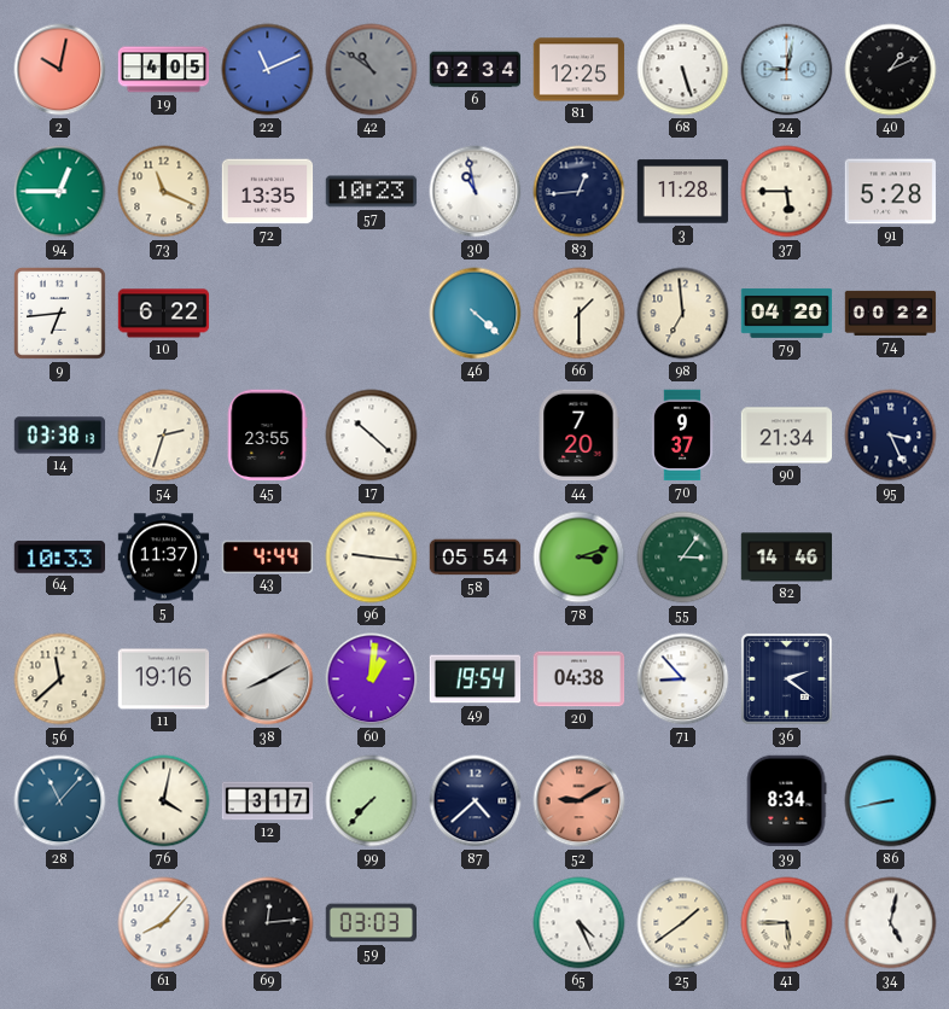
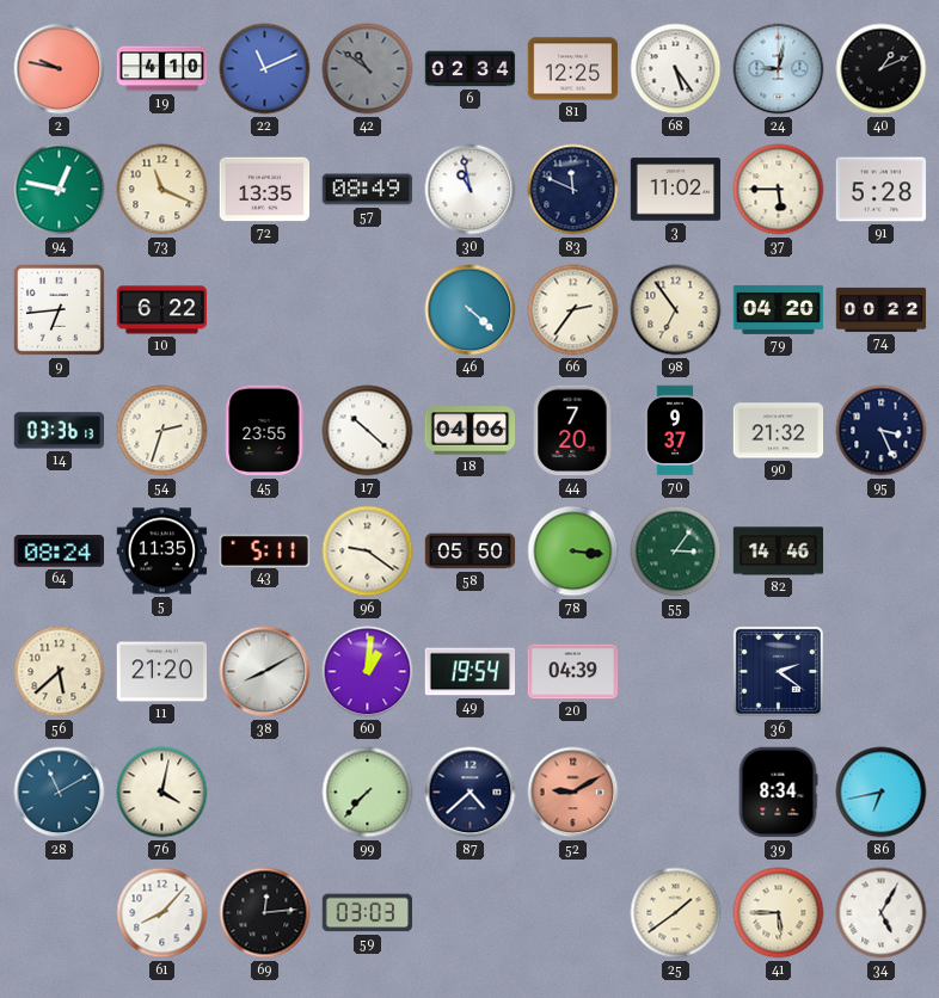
2: 10:02 -> 9:47 (60, 69)
19: 4:05 -> 4:10 (162, 69)
68: 5:27 -> 5:24 (676, 69)
94: 12:45 -> 12:47 (60, 190)
57: 10:23 -> 08:49 (368, 190)
83: 12:44 -> 11:49 (573, 190)
3: 11:28 -> 11:02 (676, 190)
66: 1:30 -> 2:36 (573, 310)
98: 6:59 -> 6:54 (676, 310)
14: 03:38 -> 03:36 (60, 431)
18: none -> 04:06 (471, 431)
90: 21:34 -> 21:32 (779, 431)
64: 10:33 -> 08:24 (59, 552)
5: 11:37 -> 11:35 (162, 552)
43: 4:44 -> 5:11 (264, 550)
96: 9:16 -> 9:21 (368, 552)
58: 05:54 -> 05:50 (471, 552)
78: 3:12 -> 3:16 (573, 552)
56: 11:38 -> 5:38 (60, 672)
11: 19:16 -> 21:20 (162, 672)
20: 04:38 -> 04:39 (573, 672)
71: 8:53 -> none (683, 680)
28: 11:07 -> 11:10 (60, 793)
12: 3:17 -> none (268, 801)
86: 8:43 -> 6:43 (882, 793)
65: 4:26 -> none (580, 923)
34: 5:02 -> 5:05 (882, 913)
